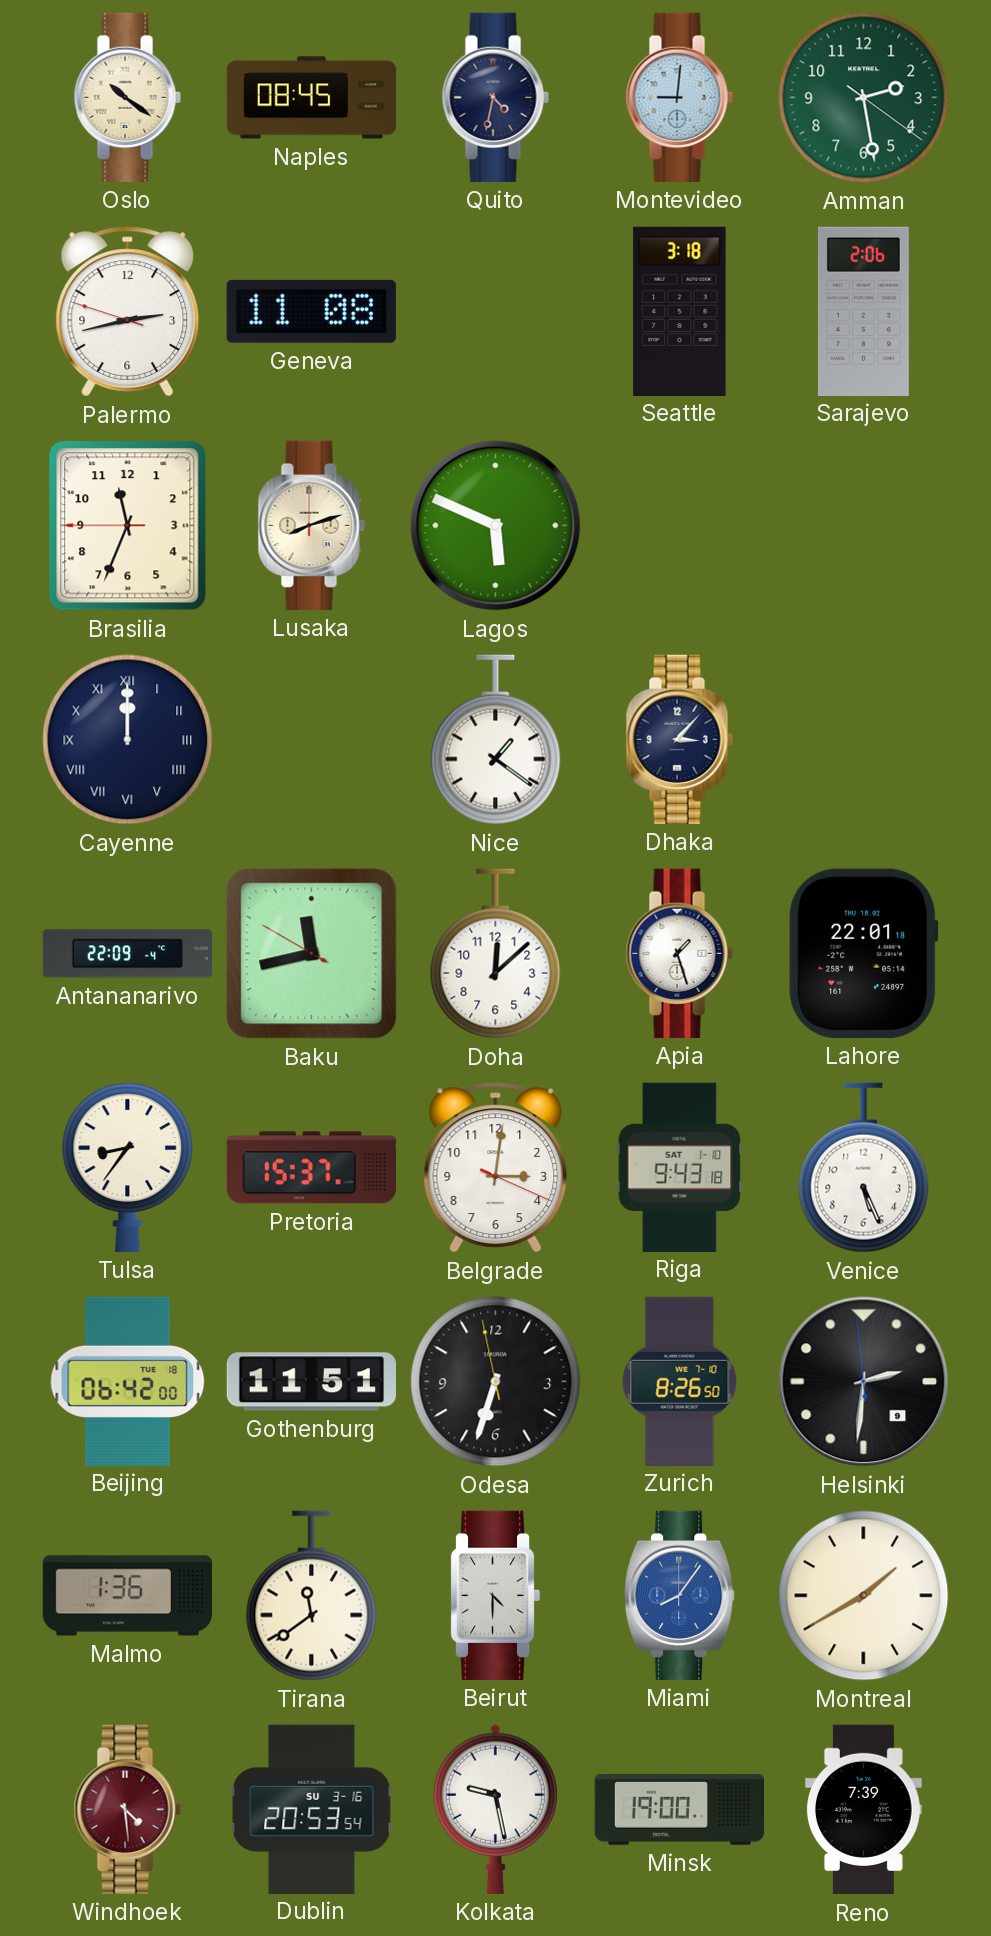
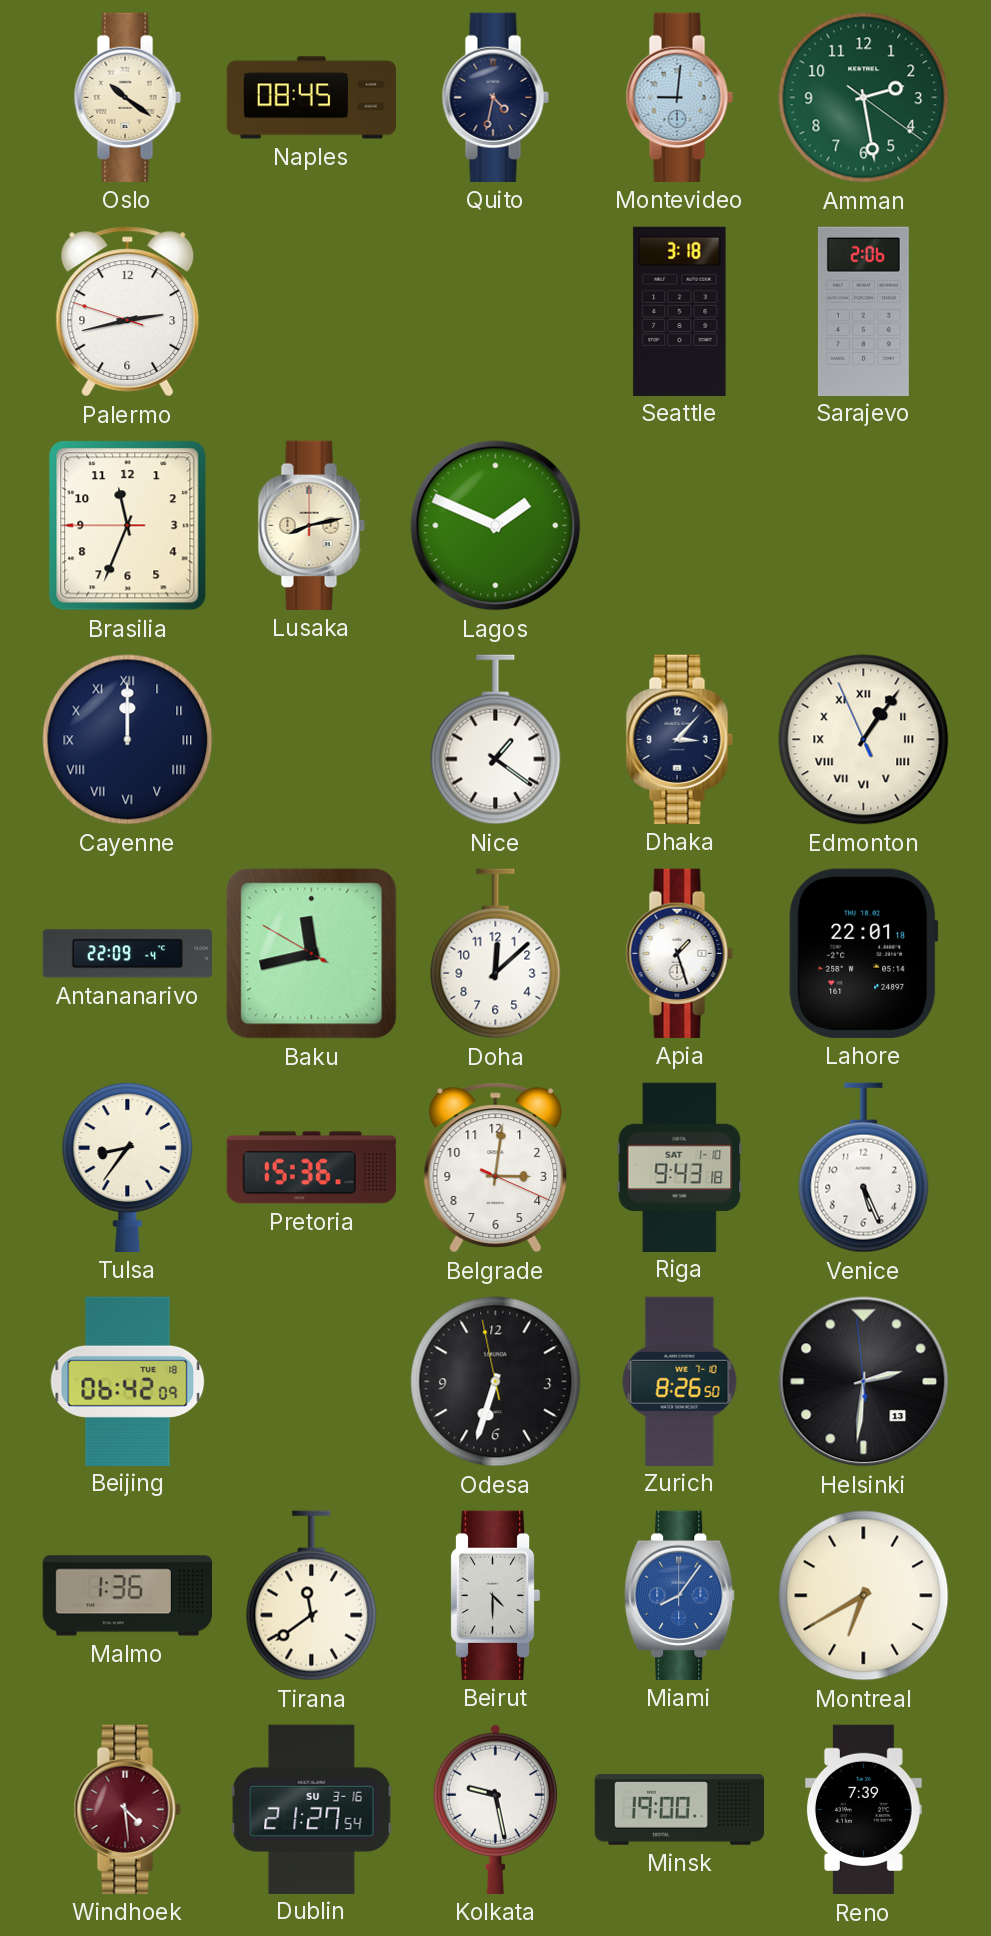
Geneva: 11:08 -> none (311, 311)
Lusaka: 8:12 -> 8:13 (311, 525)
Lagos: 5:49 -> 1:49 (496, 526)
Edmonton: none -> 1:05 (864, 740)
Pretoria: 15:37 -> 15:36 (311, 1168)
Beijing: 06:42:00 -> 06:42:09 (128, 1381)
Gothenburg: 11:51 -> none (311, 1382)
Helsinki date: 9 -> 13 (864, 1382)
Montreal: 1:40 -> 6:40 (864, 1596)
Dublin: 20:53 -> 21:27 (312, 1809)
